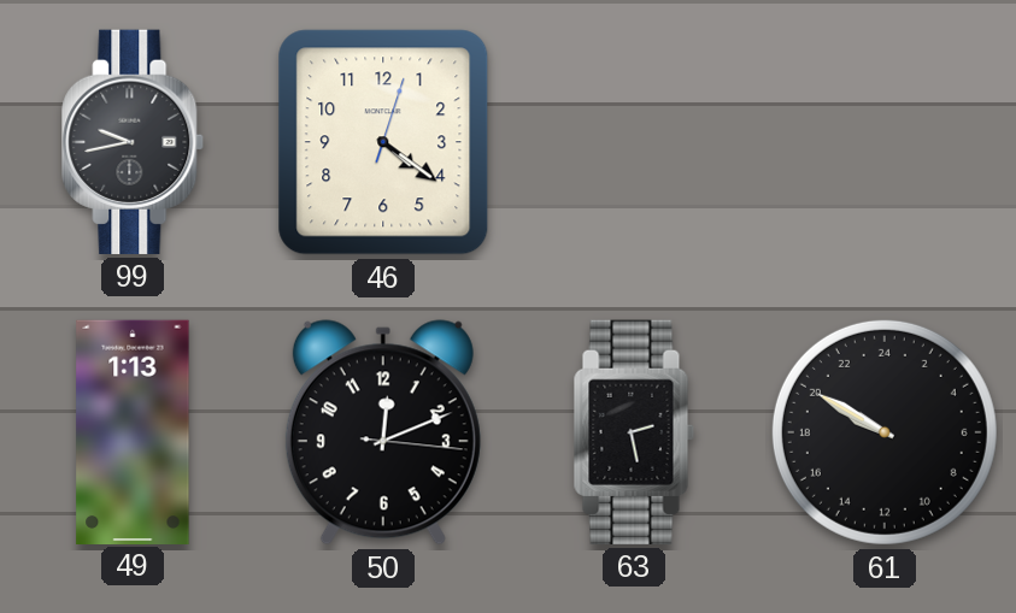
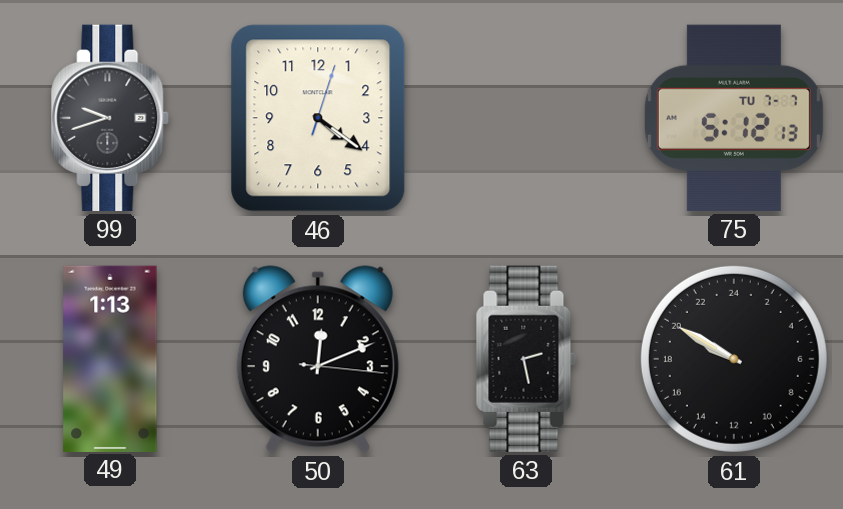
99: 9:43 -> 9:42 (111, 118)
75: none -> 5:12 (734, 118)
